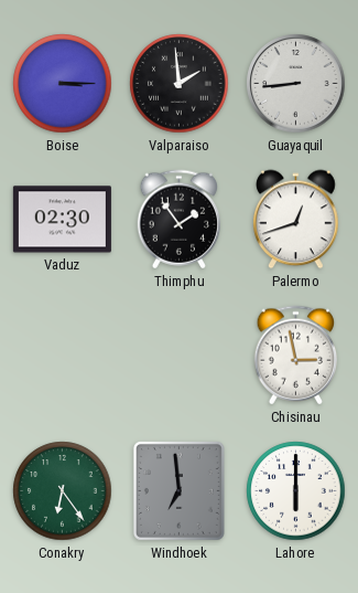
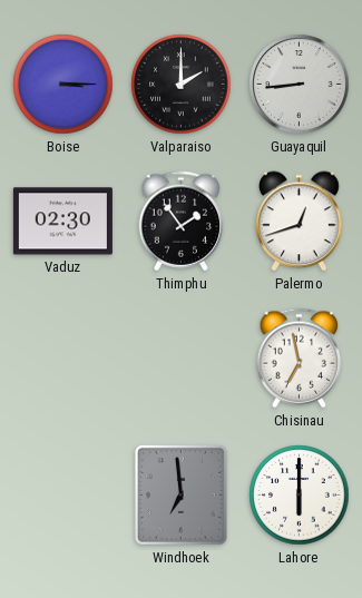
Valparaiso: 1:59 -> 2:00 (182, 85)
Chisinau: 2:58 -> 6:58 (300, 359)
Conakry: 6:24 -> none (63, 491)
